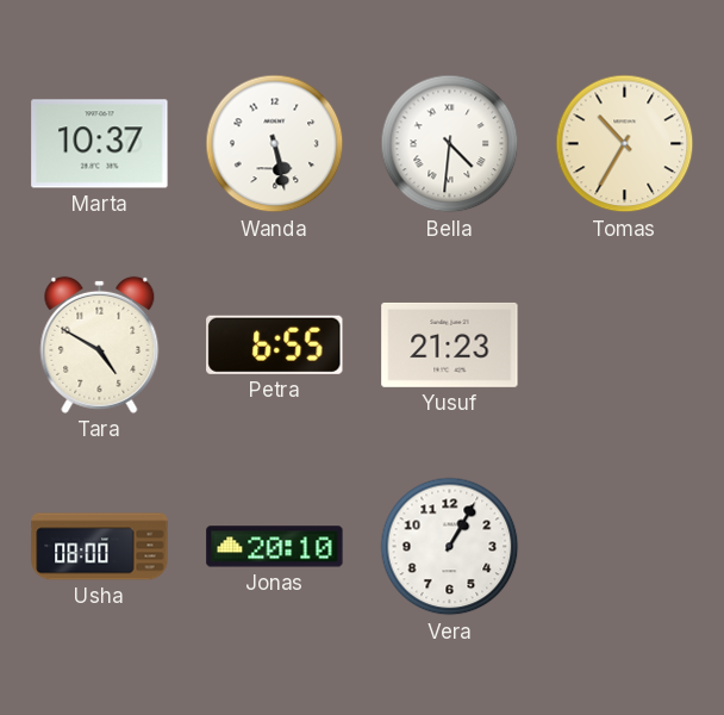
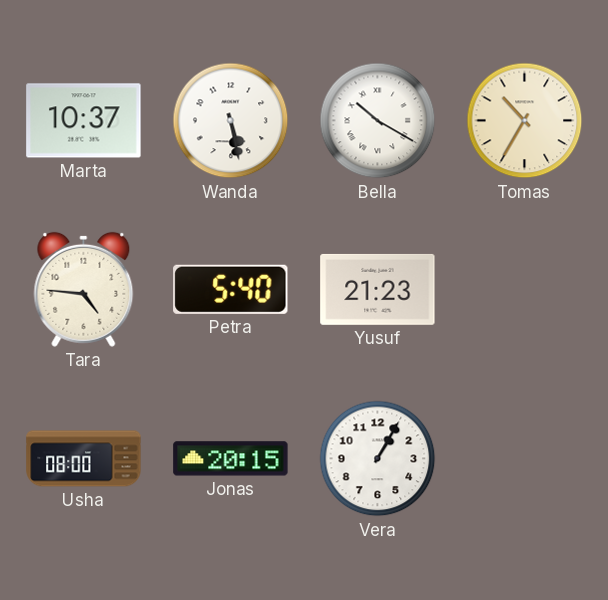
Bella: 4:31 -> 10:20 (378, 121)
Tara: 4:50 -> 4:46 (84, 289)
Petra: 6:55 -> 5:40 (231, 289)
Jonas: 20:10 -> 20:15 (231, 459)
